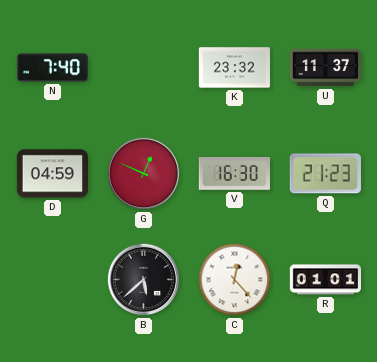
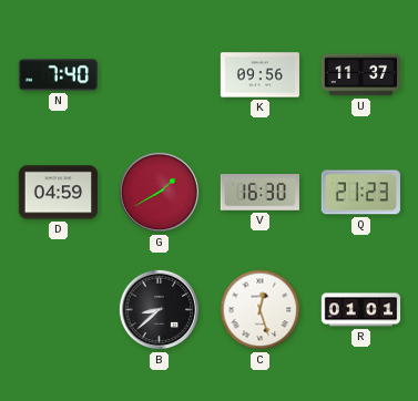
K: 23:32 -> 09:56 (259, 75)
G: 12:49 -> 1:40 (160, 193)
B: 5:38 -> 8:38 (160, 310)
C: 12:23 -> 12:27 (261, 310)
